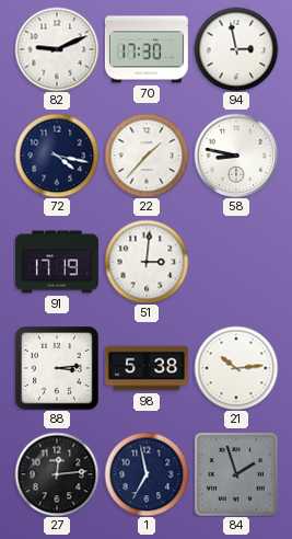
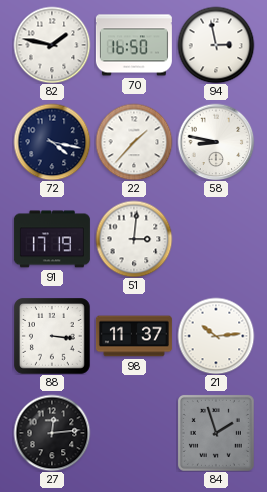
82: 9:11 -> 1:47 (52, 45)
70: 17:30 -> 16:50 (134, 45)
88: 3:14 -> 3:16 (52, 337)
98: 5:38 -> 11:37 (134, 336)
1: 6:58 -> none (147, 474)
